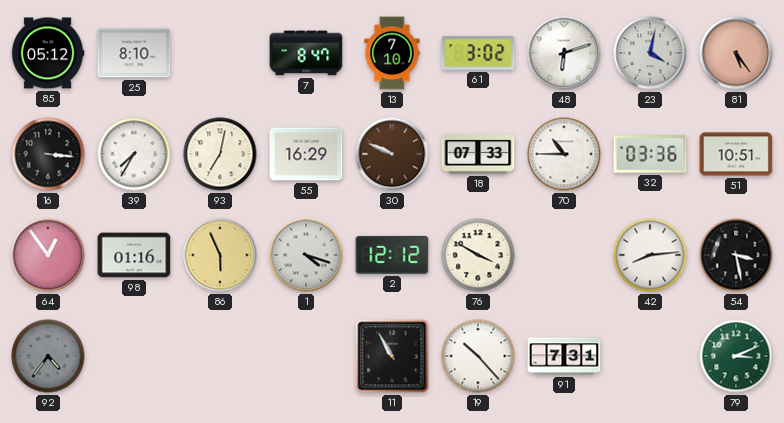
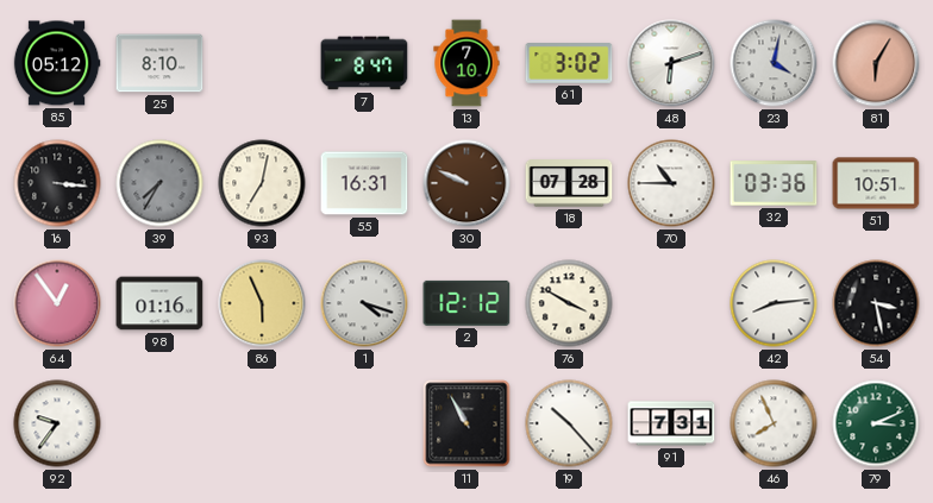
81: 5:24 -> 6:05 (876, 63)
39 dial: white -> grey (159, 183)
55: 16:29 -> 16:31 (364, 183)
18: 07:33 -> 07:28 (569, 183)
92: 4:36 -> 9:36 (57, 423)
92 dial: grey -> white (57, 423)
46: none -> 7:56 (774, 423)
